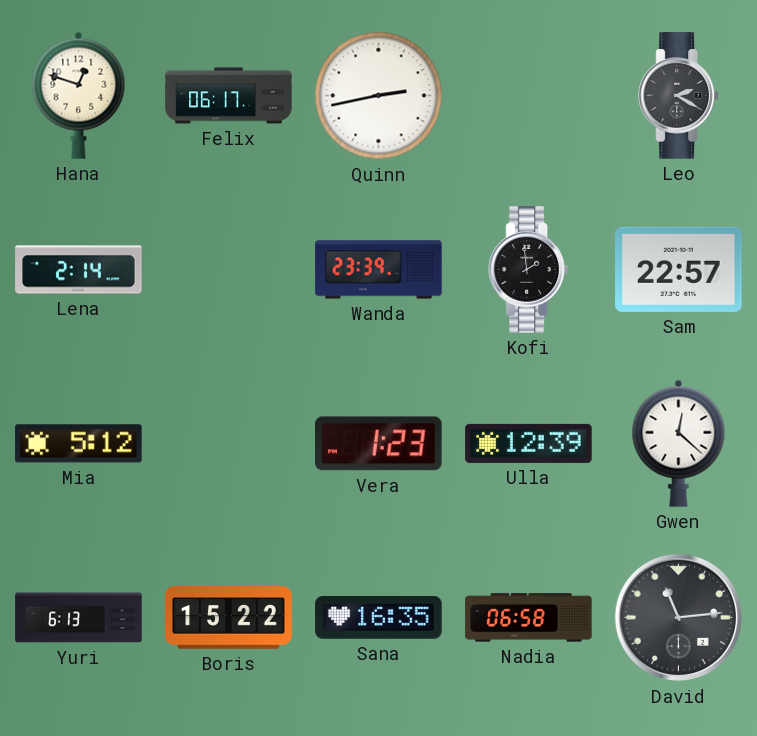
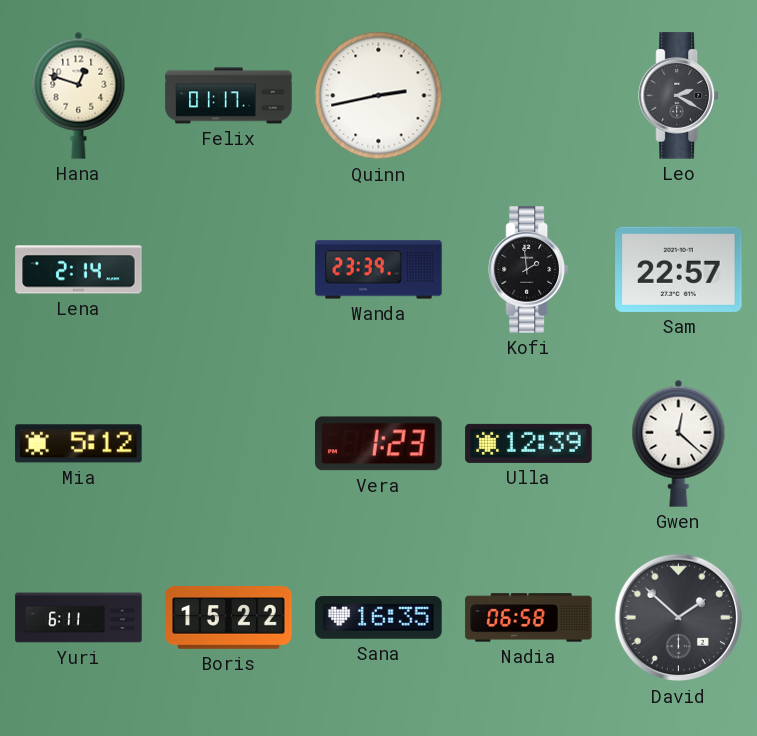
Felix: 06:17 -> 01:17 (229, 96)
Yuri: 6:13 -> 6:11 (79, 618)
David: 11:14 -> 1:52 (679, 618)
